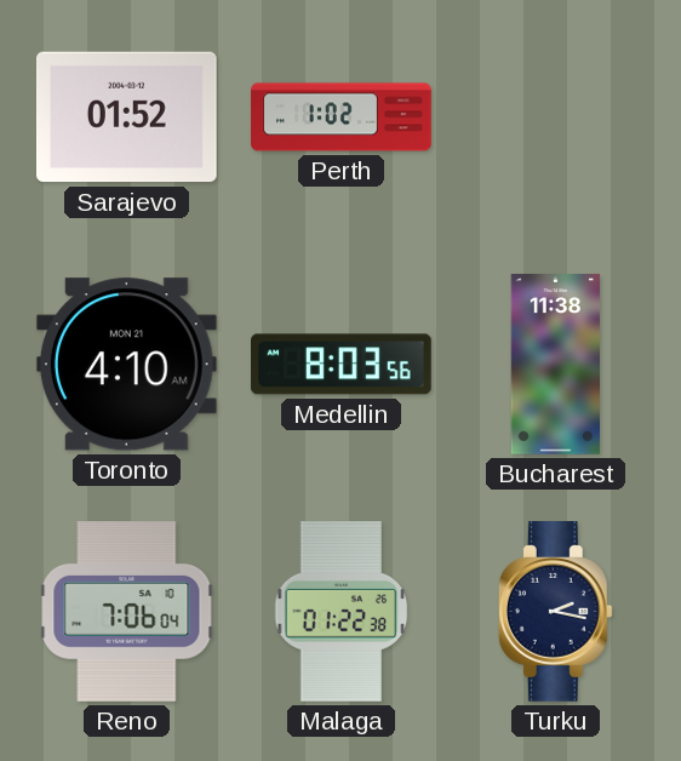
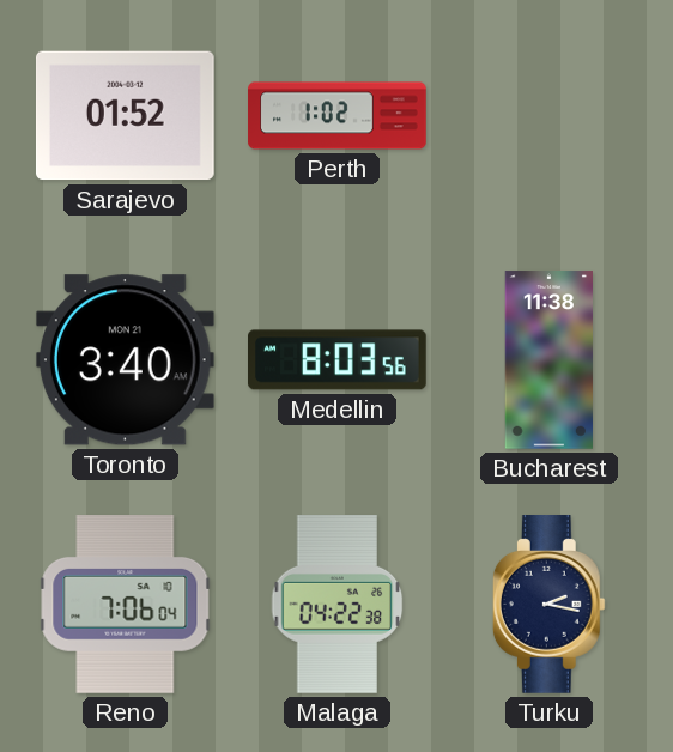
Toronto: 4:10 -> 3:40 (125, 360)
Malaga: 01:22 -> 04:22 (338, 605)
